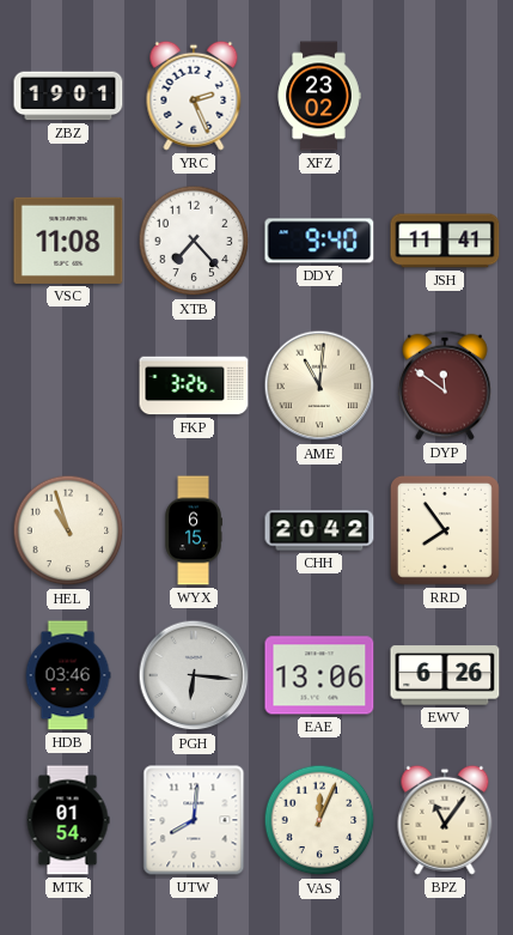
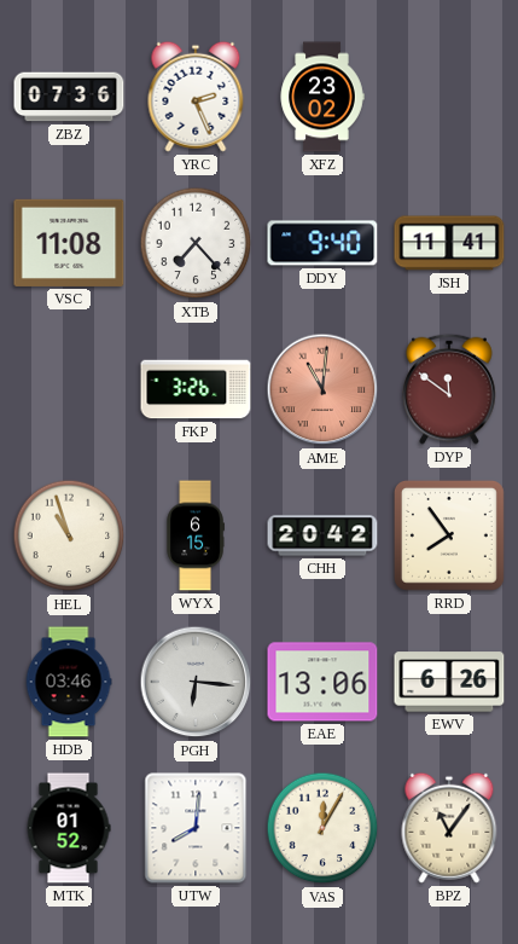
ZBZ: 19:01 -> 07:36 (69, 97)
AME dial: cream -> salmon (322, 389)
MTK: 01:54 -> 01:52 (69, 828)
VAS: 12:04 -> 12:05 (322, 828)
